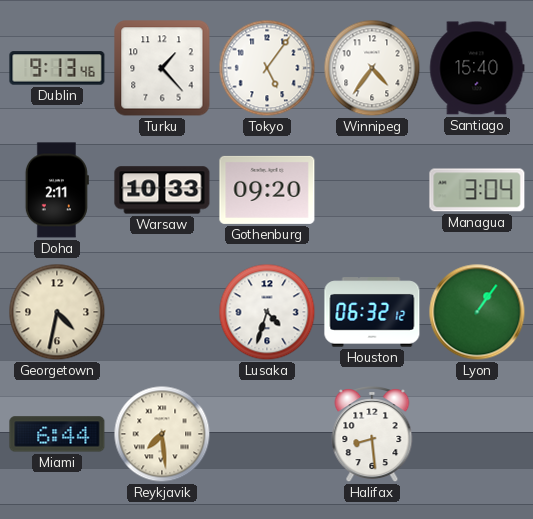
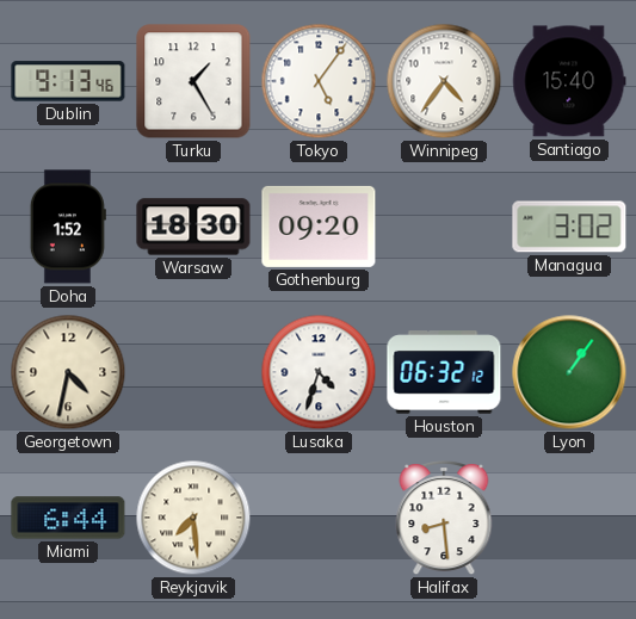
Turku: 1:23 -> 1:25 (193, 81)
Doha: 2:11 -> 1:52 (68, 227)
Warsaw: 10:33 -> 18:30 (193, 227)
Managua: 3:04 -> 3:02 (569, 227)
